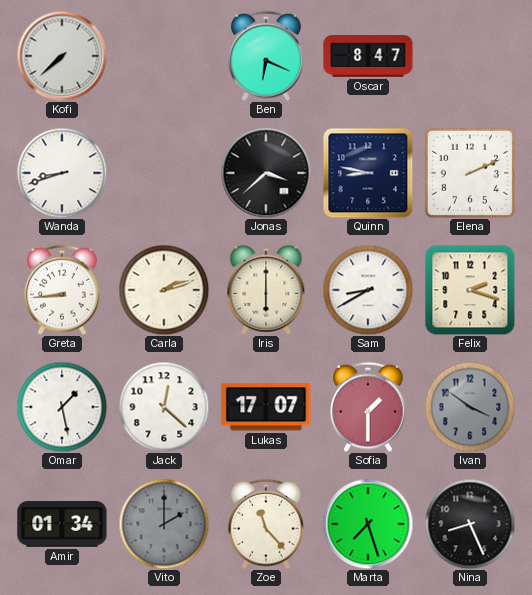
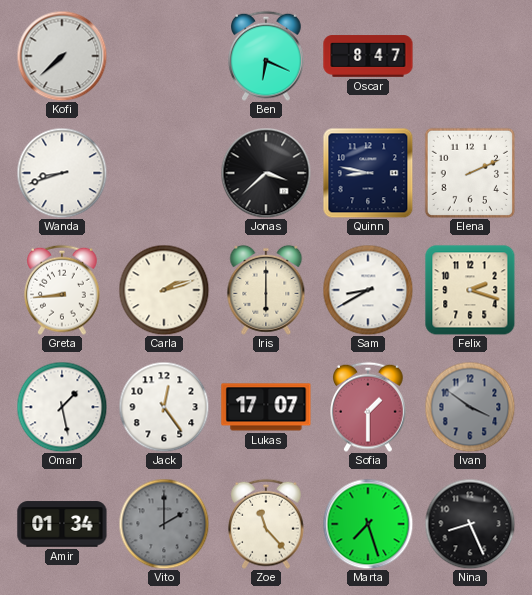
Jack: 12:22 -> 12:24 (164, 407)
